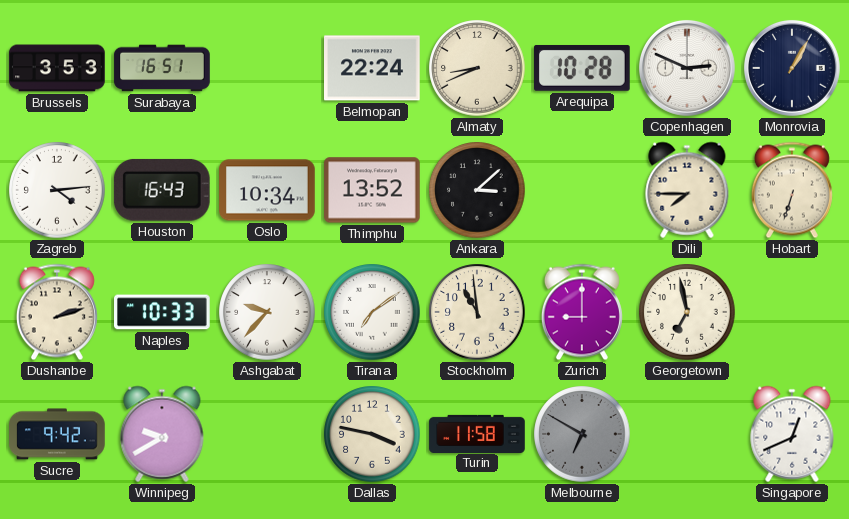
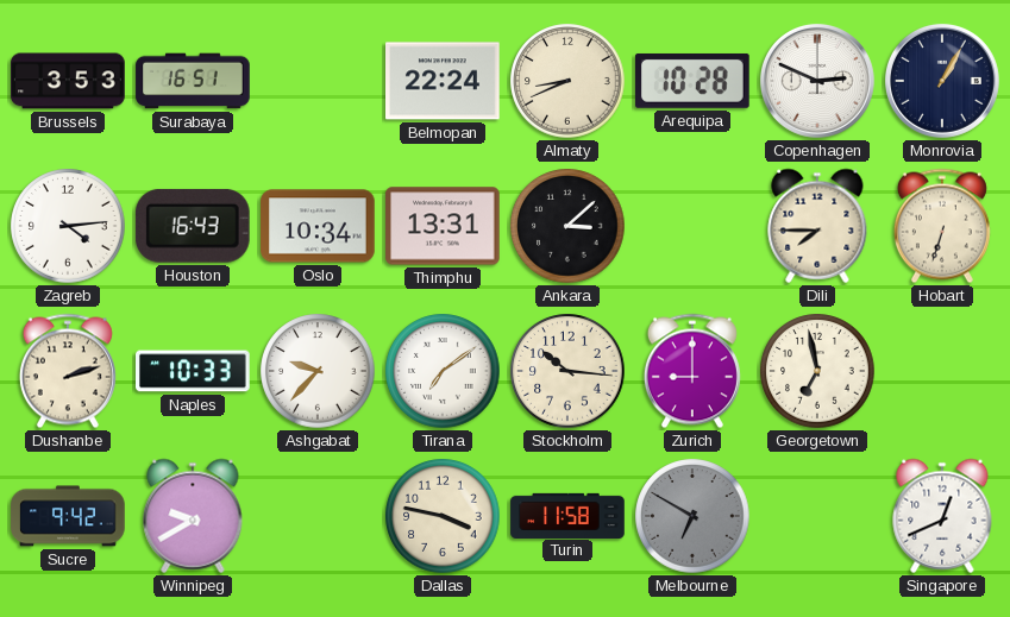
Thimphu: 13:52 -> 13:31 (443, 226)
Stockholm: 10:59 -> 10:16 (567, 371)
